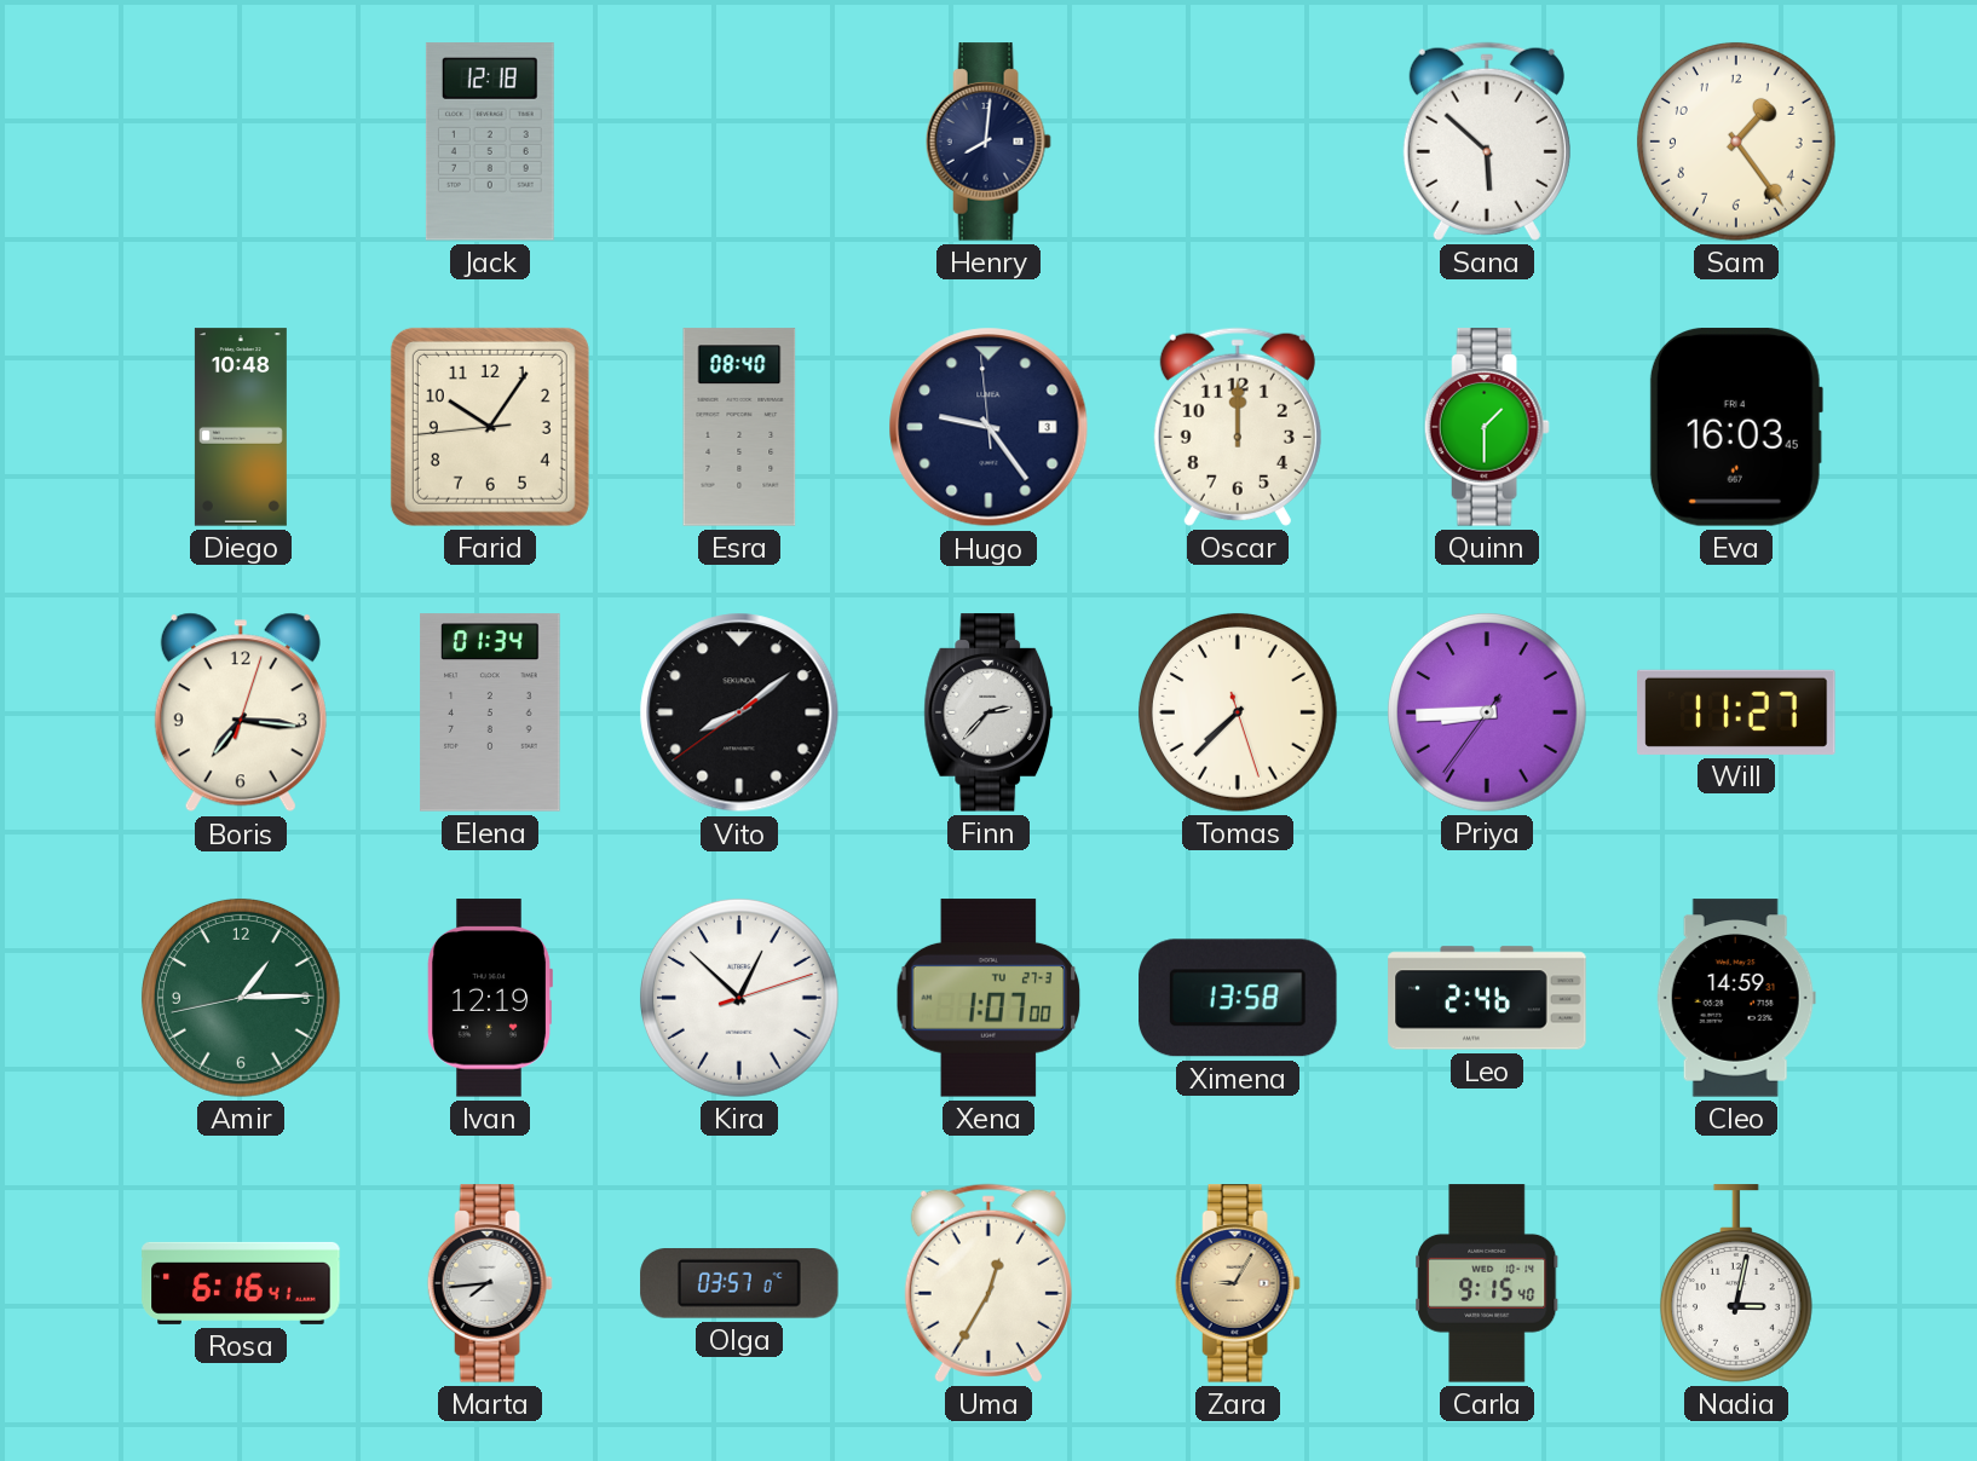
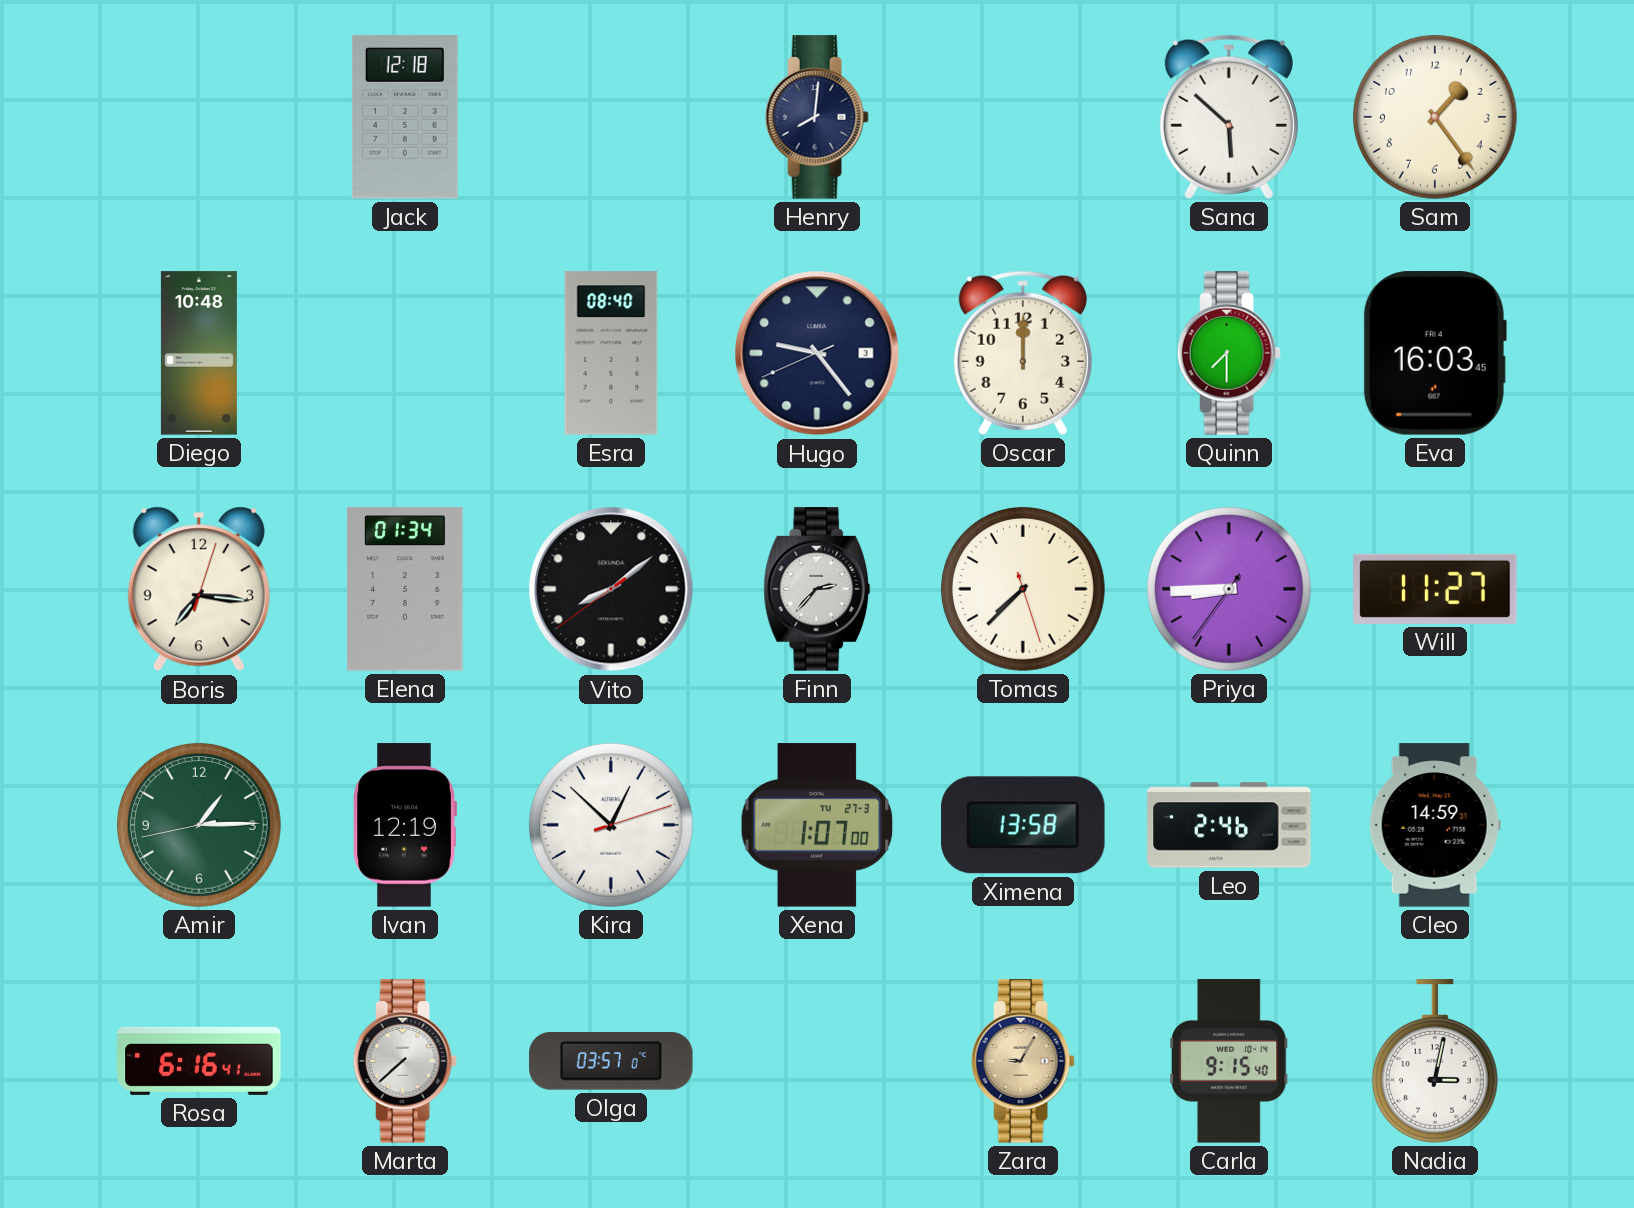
Farid: 10:05 -> none (490, 427)
Hugo: 9:23:59 -> 9:23:41 (817, 353)
Quinn: 1:30 -> 7:30 (1229, 353)
Marta: 7:44 -> 7:38 (405, 1061)
Uma: 12:35 -> none (988, 1283)
